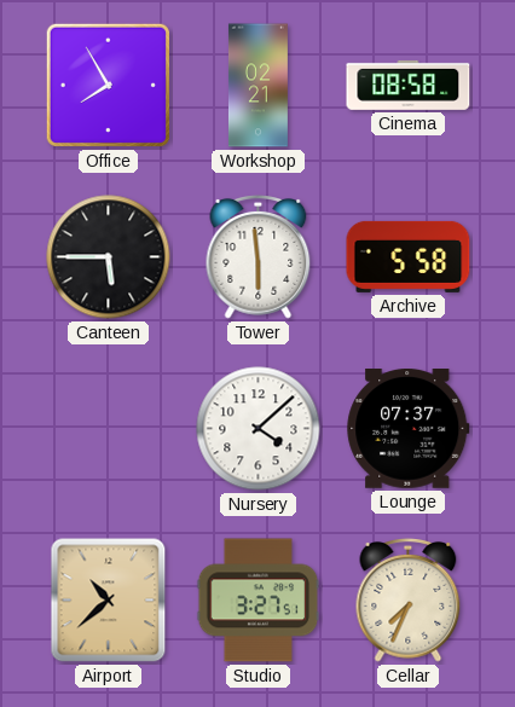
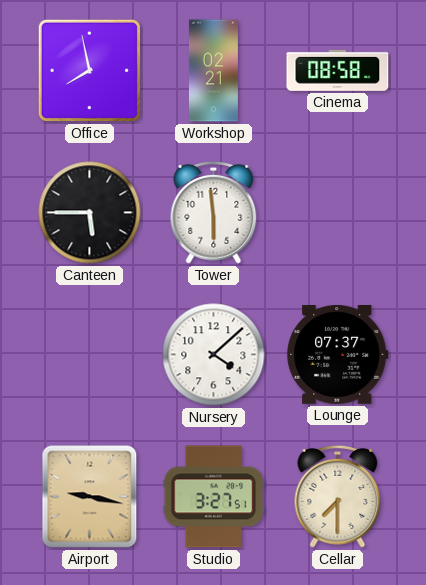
Office: 7:55 -> 7:58 (89, 70)
Archive: 5:58 -> none (409, 256)
Airport: 10:38 -> 9:17 (90, 497)
Cellar: 7:34 -> 7:30 (338, 497)
